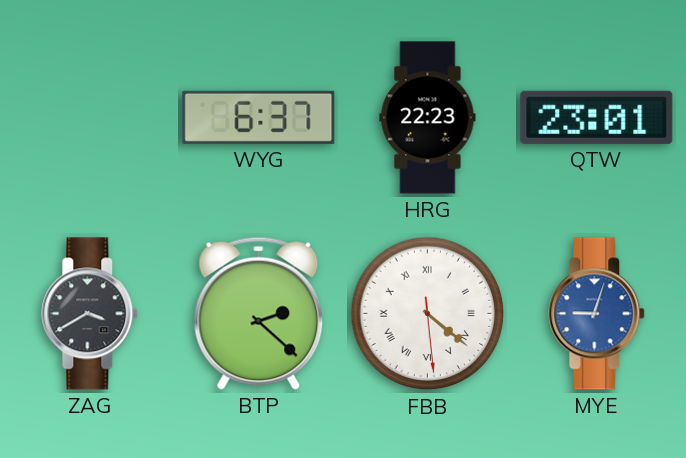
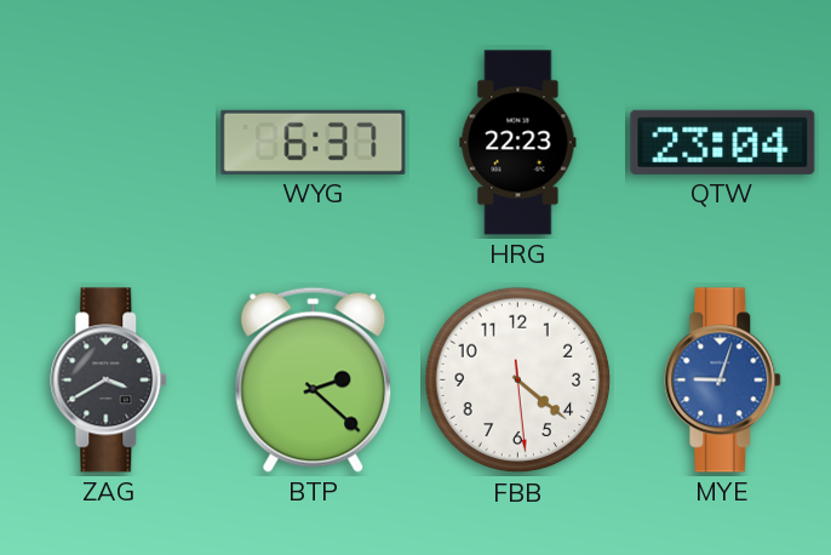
QTW: 23:01 -> 23:04 (723, 142)
FBB numerals: Roman -> Arabic (518, 381)
